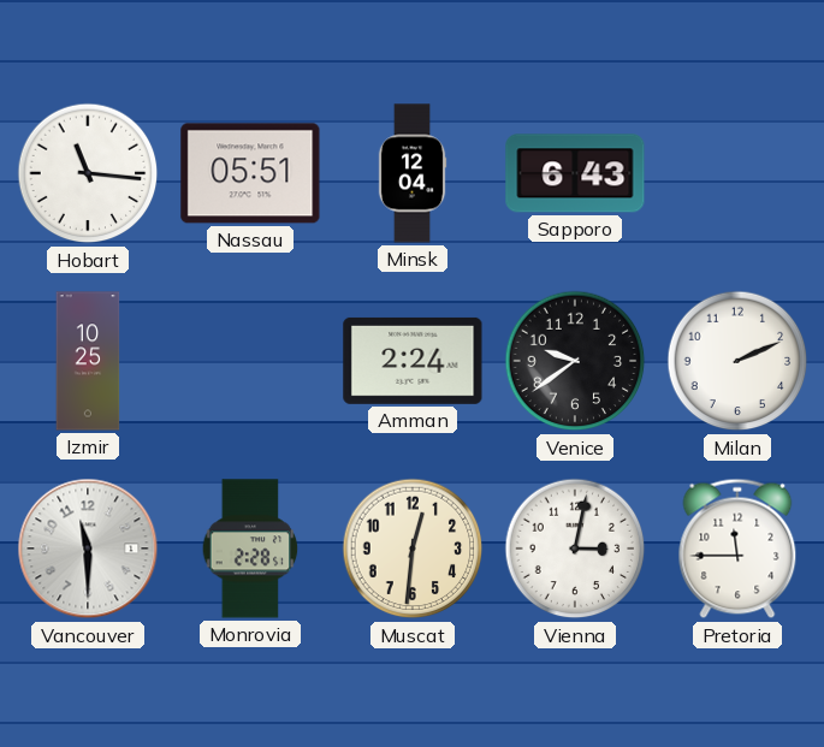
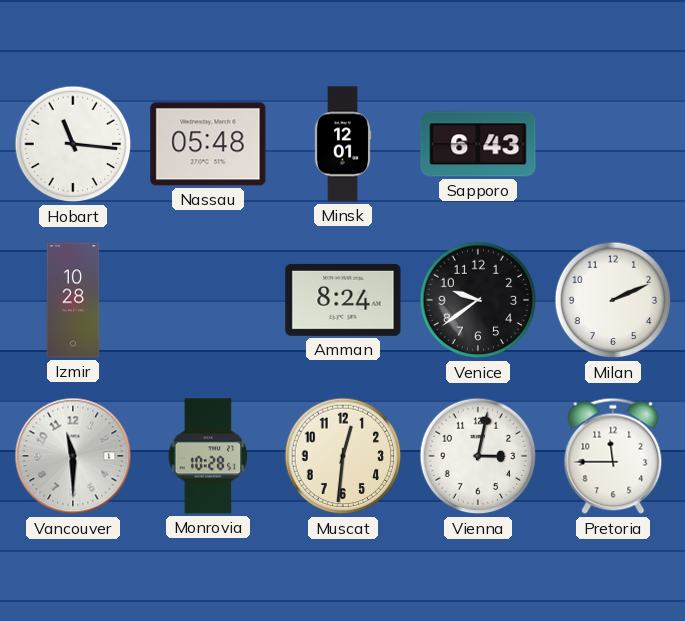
Nassau: 05:51 -> 05:48 (208, 144)
Minsk: 12:04 -> 12:01 (343, 144)
Izmir: 10:25 -> 10:28 (73, 300)
Amman: 2:24 -> 8:24 (343, 300)
Monrovia: 2:28 -> 10:28 (208, 456)
